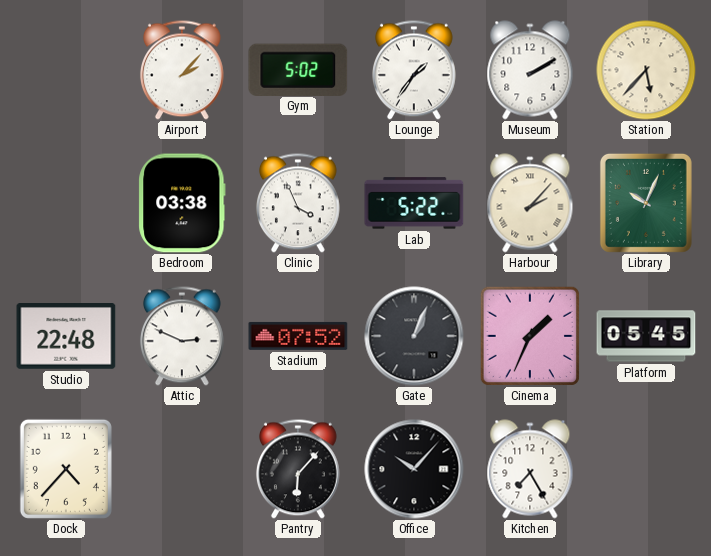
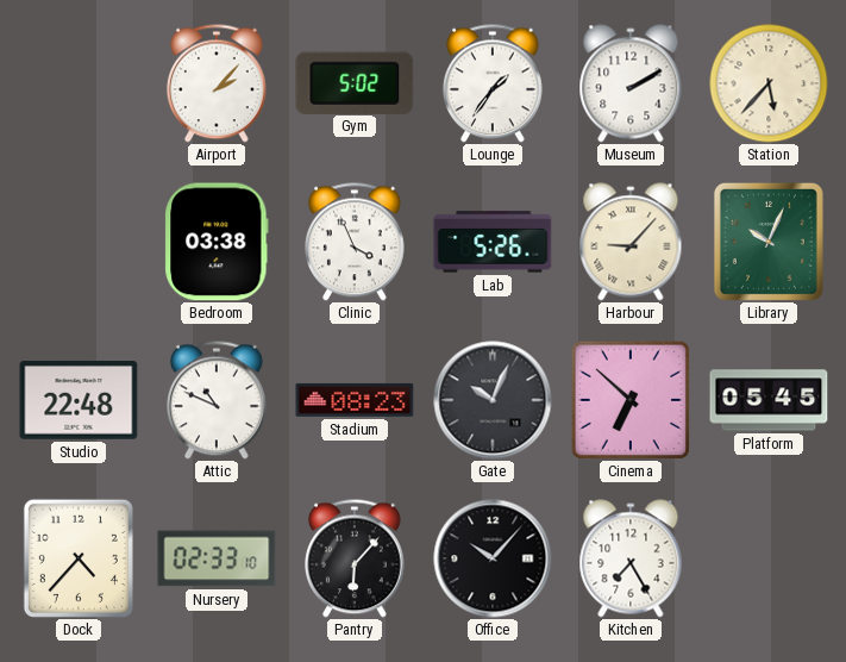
Lab: 5:22 -> 5:26 (493, 242)
Harbour: 2:07 -> 9:07 (631, 242)
Attic: 2:49 -> 10:49 (217, 400)
Stadium: 07:52 -> 08:23 (355, 400)
Gate: 1:04 -> 10:04 (493, 400)
Cinema: 1:34 -> 6:52 (629, 399)
Nursery: none -> 02:33 (217, 558)
